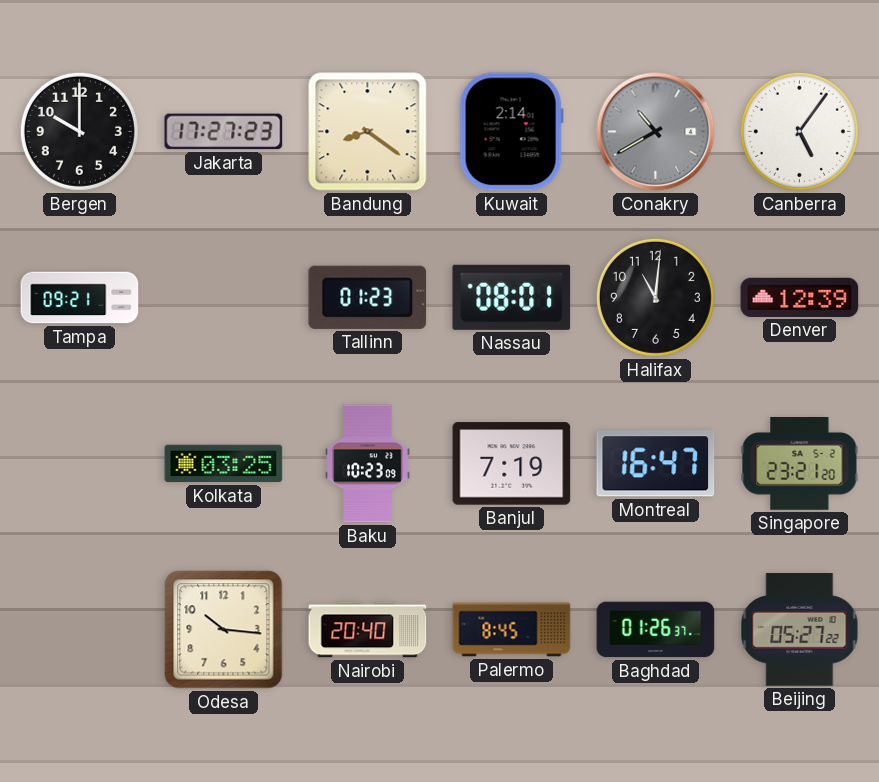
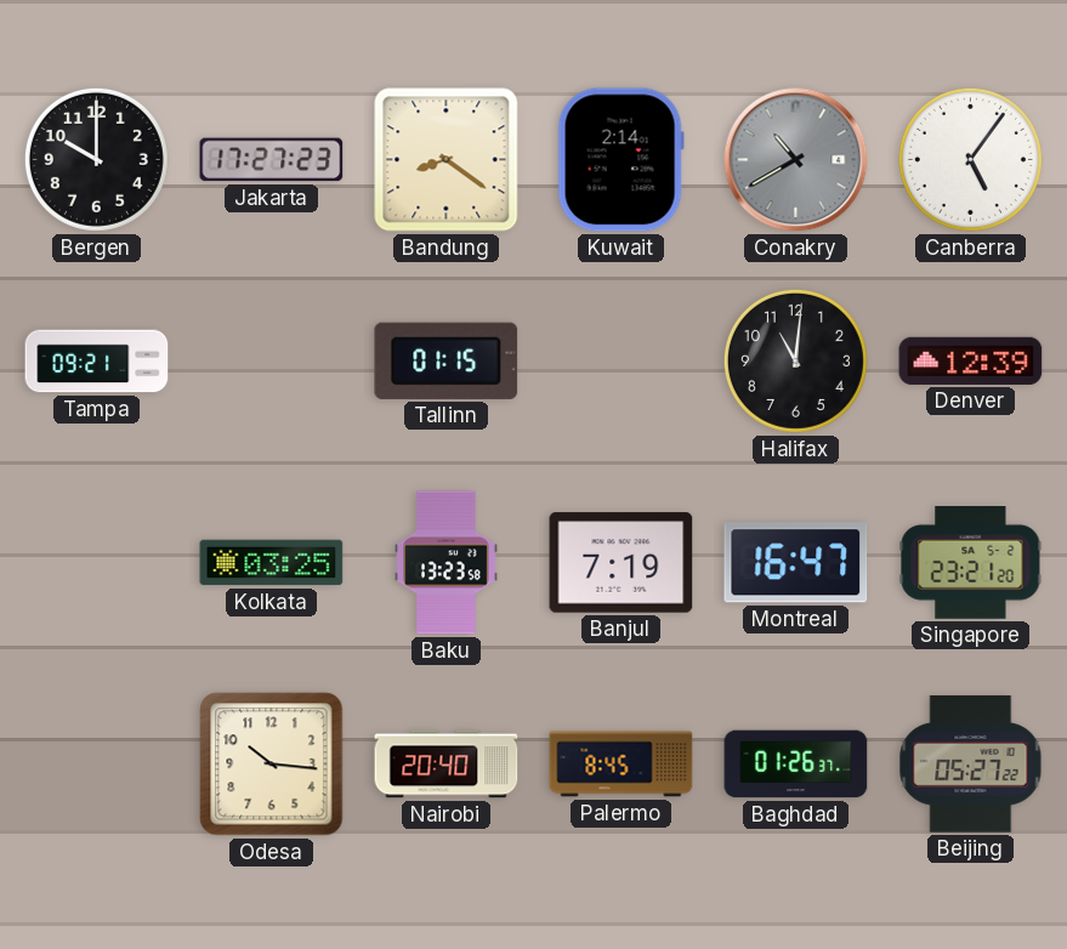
Tallinn: 01:23 -> 01:15 (447, 360)
Nassau: 08:01 -> none (512, 297)
Baku: 10:23 -> 13:23 (447, 563)
